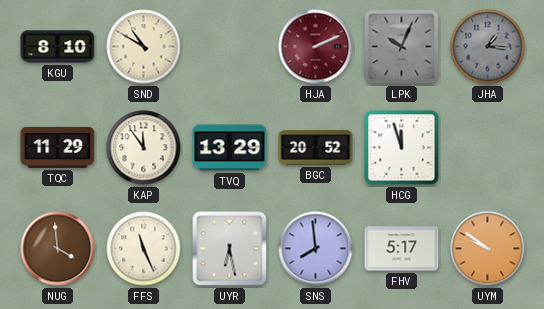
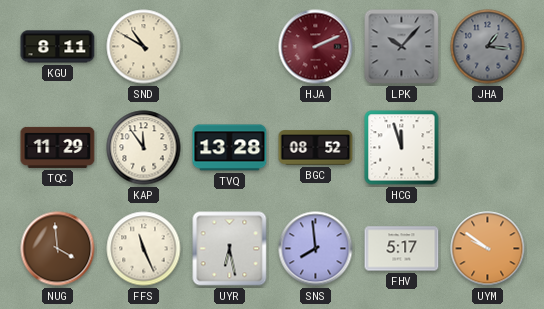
KGU: 8:10 -> 8:11 (58, 47)
LPK: 10:04 -> 10:07 (402, 47)
TVQ: 13:29 -> 13:28 (230, 148)
BGC: 20:52 -> 08:52 (316, 148)
